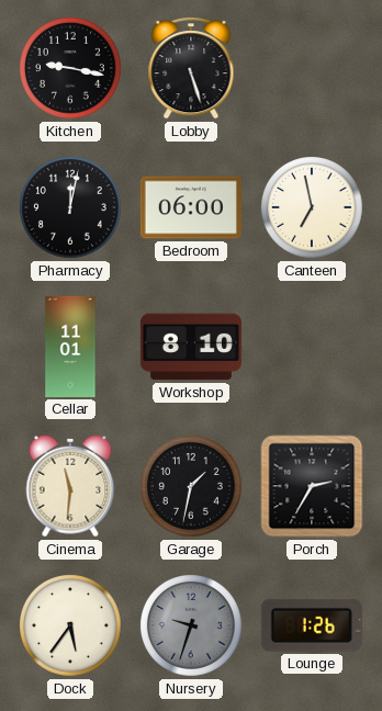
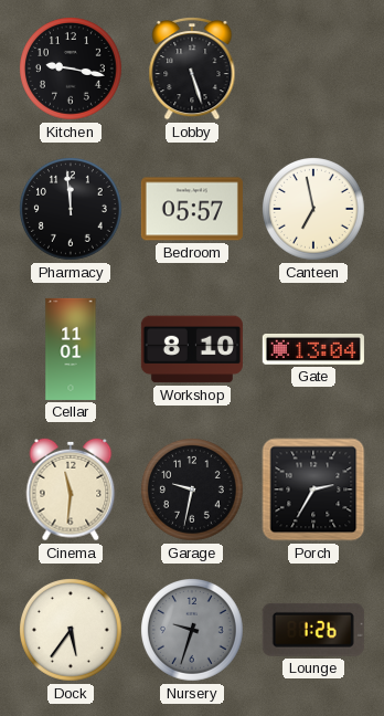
Pharmacy: 12:02 -> 11:59 (72, 210)
Bedroom: 06:00 -> 05:57 (192, 209)
Gate: none -> 13:04 (313, 349)
Garage: 1:32 -> 9:32 (193, 491)
